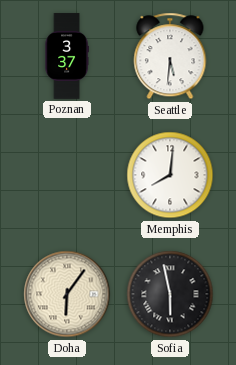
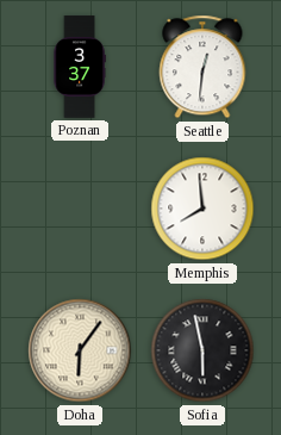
Seattle: 5:31 -> 12:31 (202, 67)
Memphis: 8:01 -> 7:59 (202, 209)
